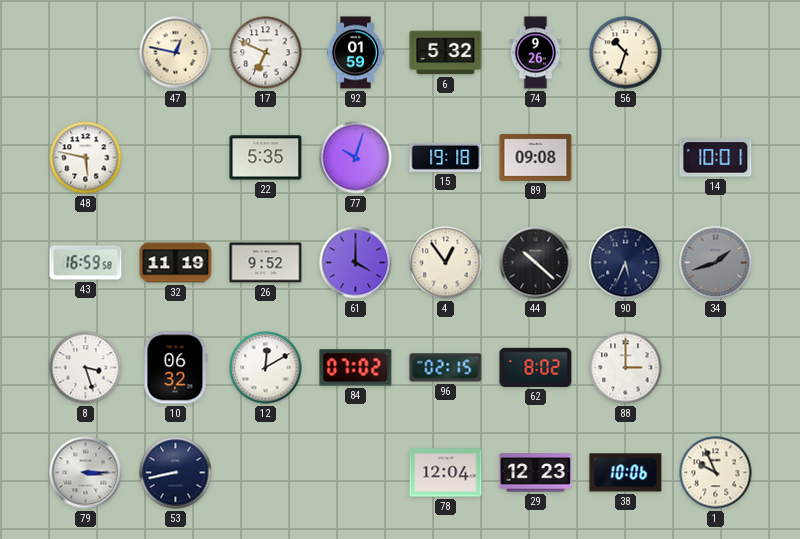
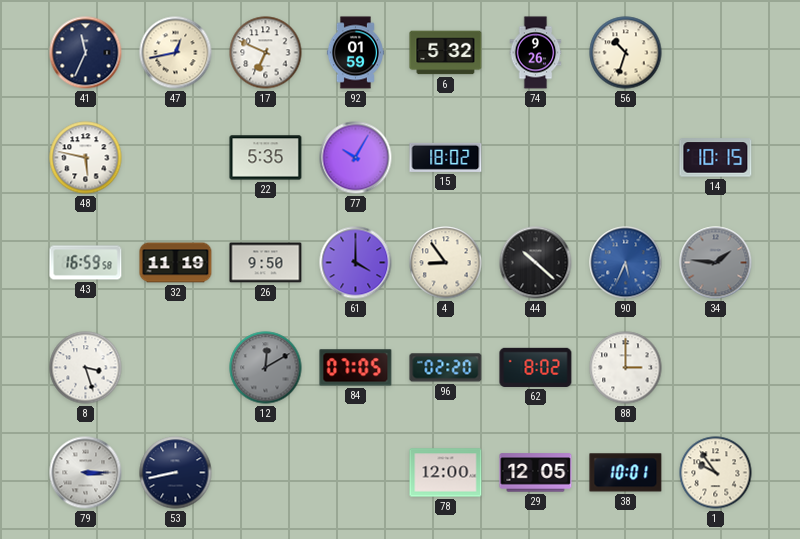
41: none -> 11:34 (86, 53)
47: 12:47 -> 12:43 (176, 53)
77: 10:03 -> 10:05 (356, 158)
15: 19:18 -> 18:02 (446, 157)
89: 09:08 -> none (536, 157)
14: 10:01 -> 10:15 (716, 158)
26: 9:52 -> 9:50 (266, 263)
4: 12:54 -> 8:54 (446, 263)
90 dial: navy -> blue (626, 263)
34: 1:42 -> 1:46 (716, 263)
10: 06:32 -> none (176, 368)
12 dial: white -> grey (266, 368)
84: 07:02 -> 07:05 (356, 368)
96: 02:15 -> 02:20 (446, 368)
78: 12:04 -> 12:00 (446, 473)
29: 12:23 -> 12:05 (536, 473)
38: 10:06 -> 10:01 (626, 473)
1: 9:56 -> 9:54 (716, 473)
